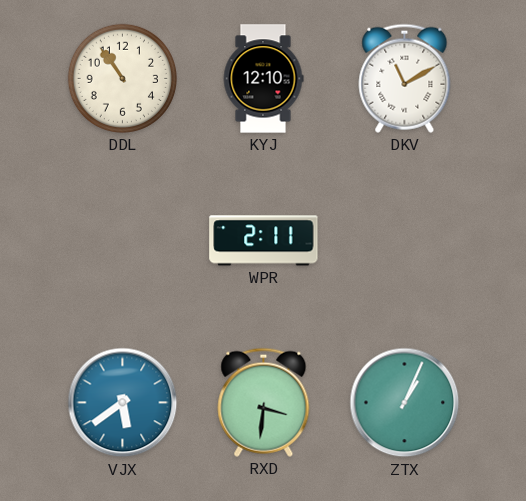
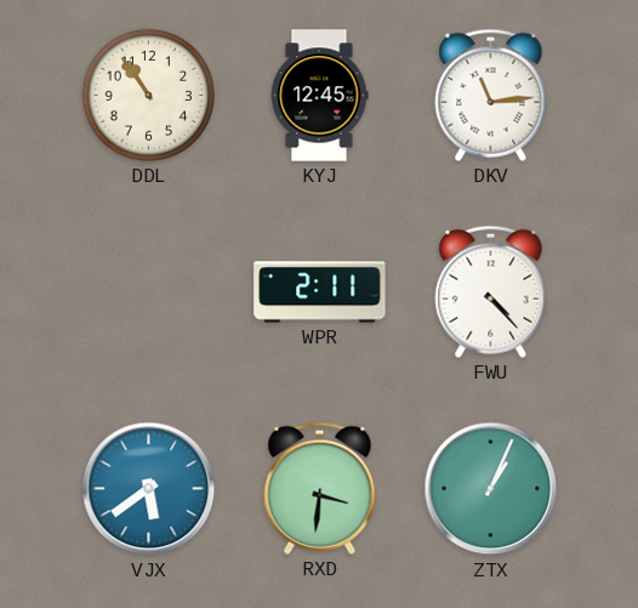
KYJ: 12:10 -> 12:45 (319, 96)
DKV: 11:10 -> 11:14 (491, 95)
FWU: none -> 4:23 (491, 291)
